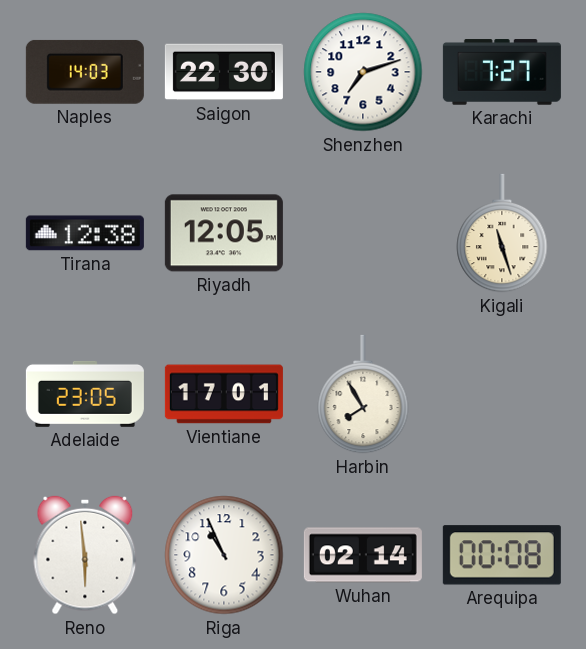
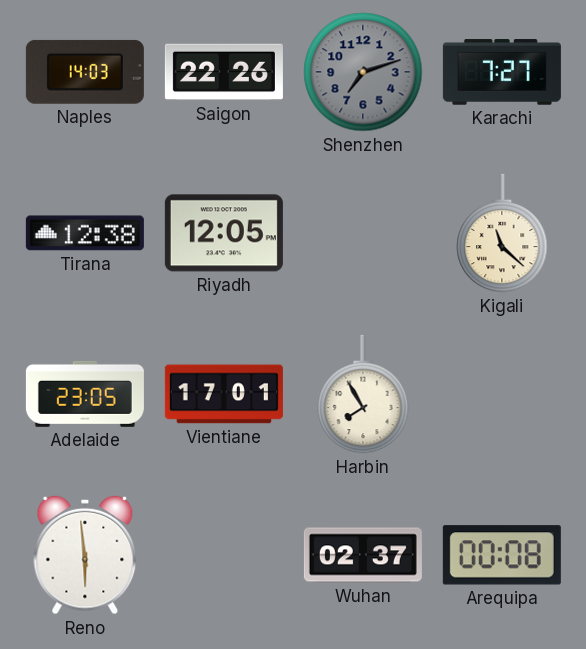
Saigon: 22:30 -> 22:26 (224, 72)
Shenzhen dial: white -> grey (363, 72)
Kigali: 11:27 -> 11:22 (502, 233)
Riga: 10:56 -> none (224, 555)
Wuhan: 02:14 -> 02:37 (363, 555)
